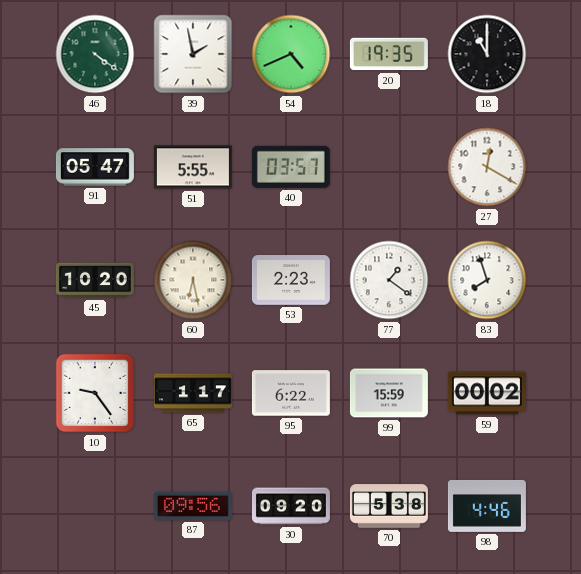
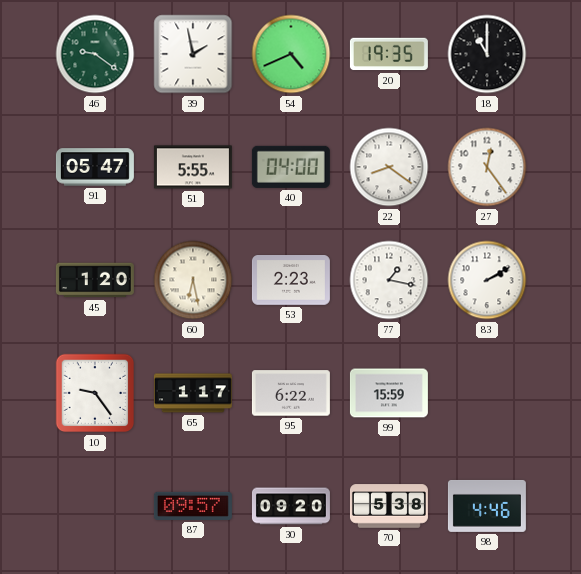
46: 4:21 -> 9:21 (95, 54)
40: 03:57 -> 04:00 (291, 167)
22: none -> 8:21 (389, 167)
27: 12:20 -> 12:24 (487, 167)
45: 10:20 -> 1:20 (95, 280)
77: 1:21 -> 1:17 (389, 280)
83: 7:57 -> 2:10 (487, 280)
59: 00:02 -> none (487, 393)
87: 09:56 -> 09:57 (193, 506)
